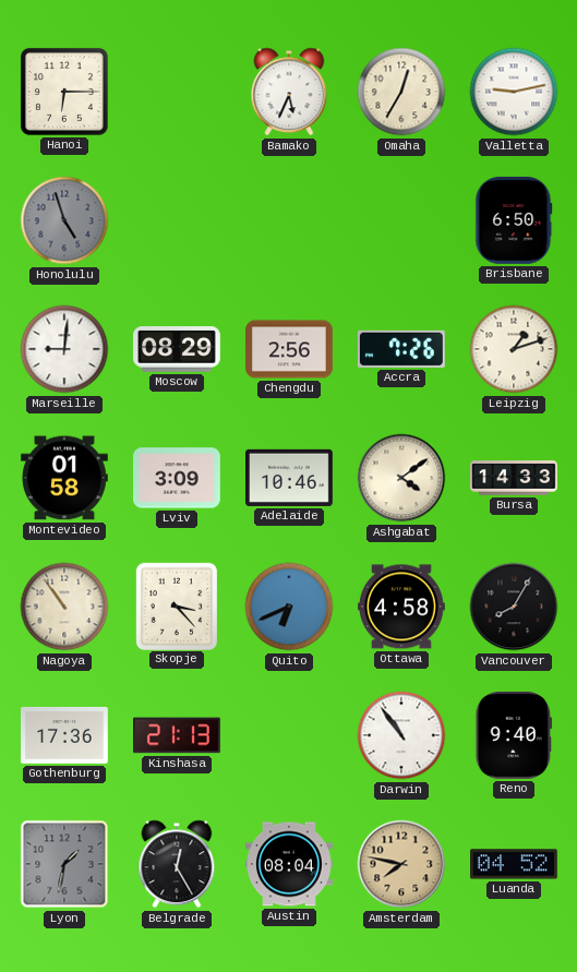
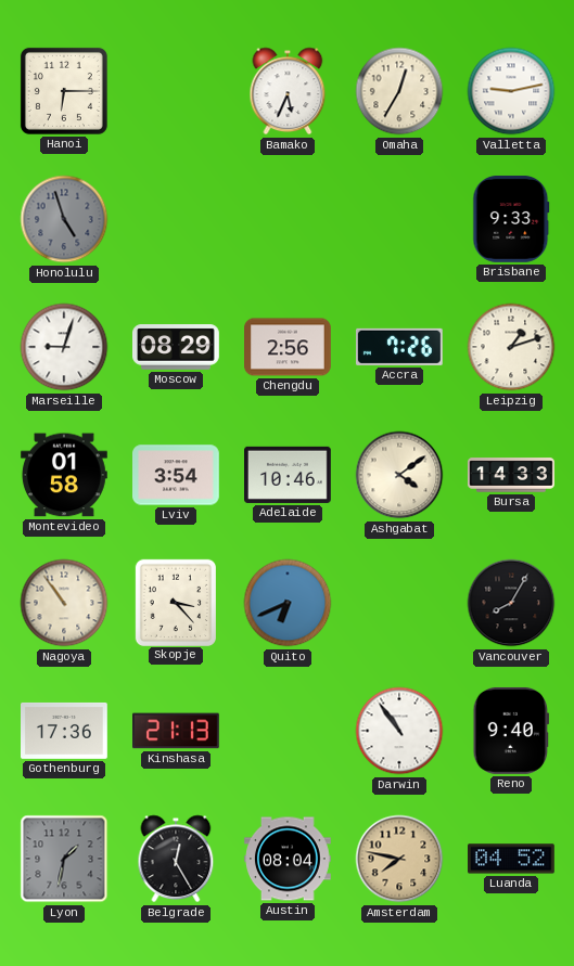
Brisbane: 6:50 -> 9:33 (511, 219)
Marseille: 9:01 -> 9:03 (64, 347)
Lviv: 3:09 -> 3:54 (177, 475)
Ottawa: 4:58 -> none (402, 607)
